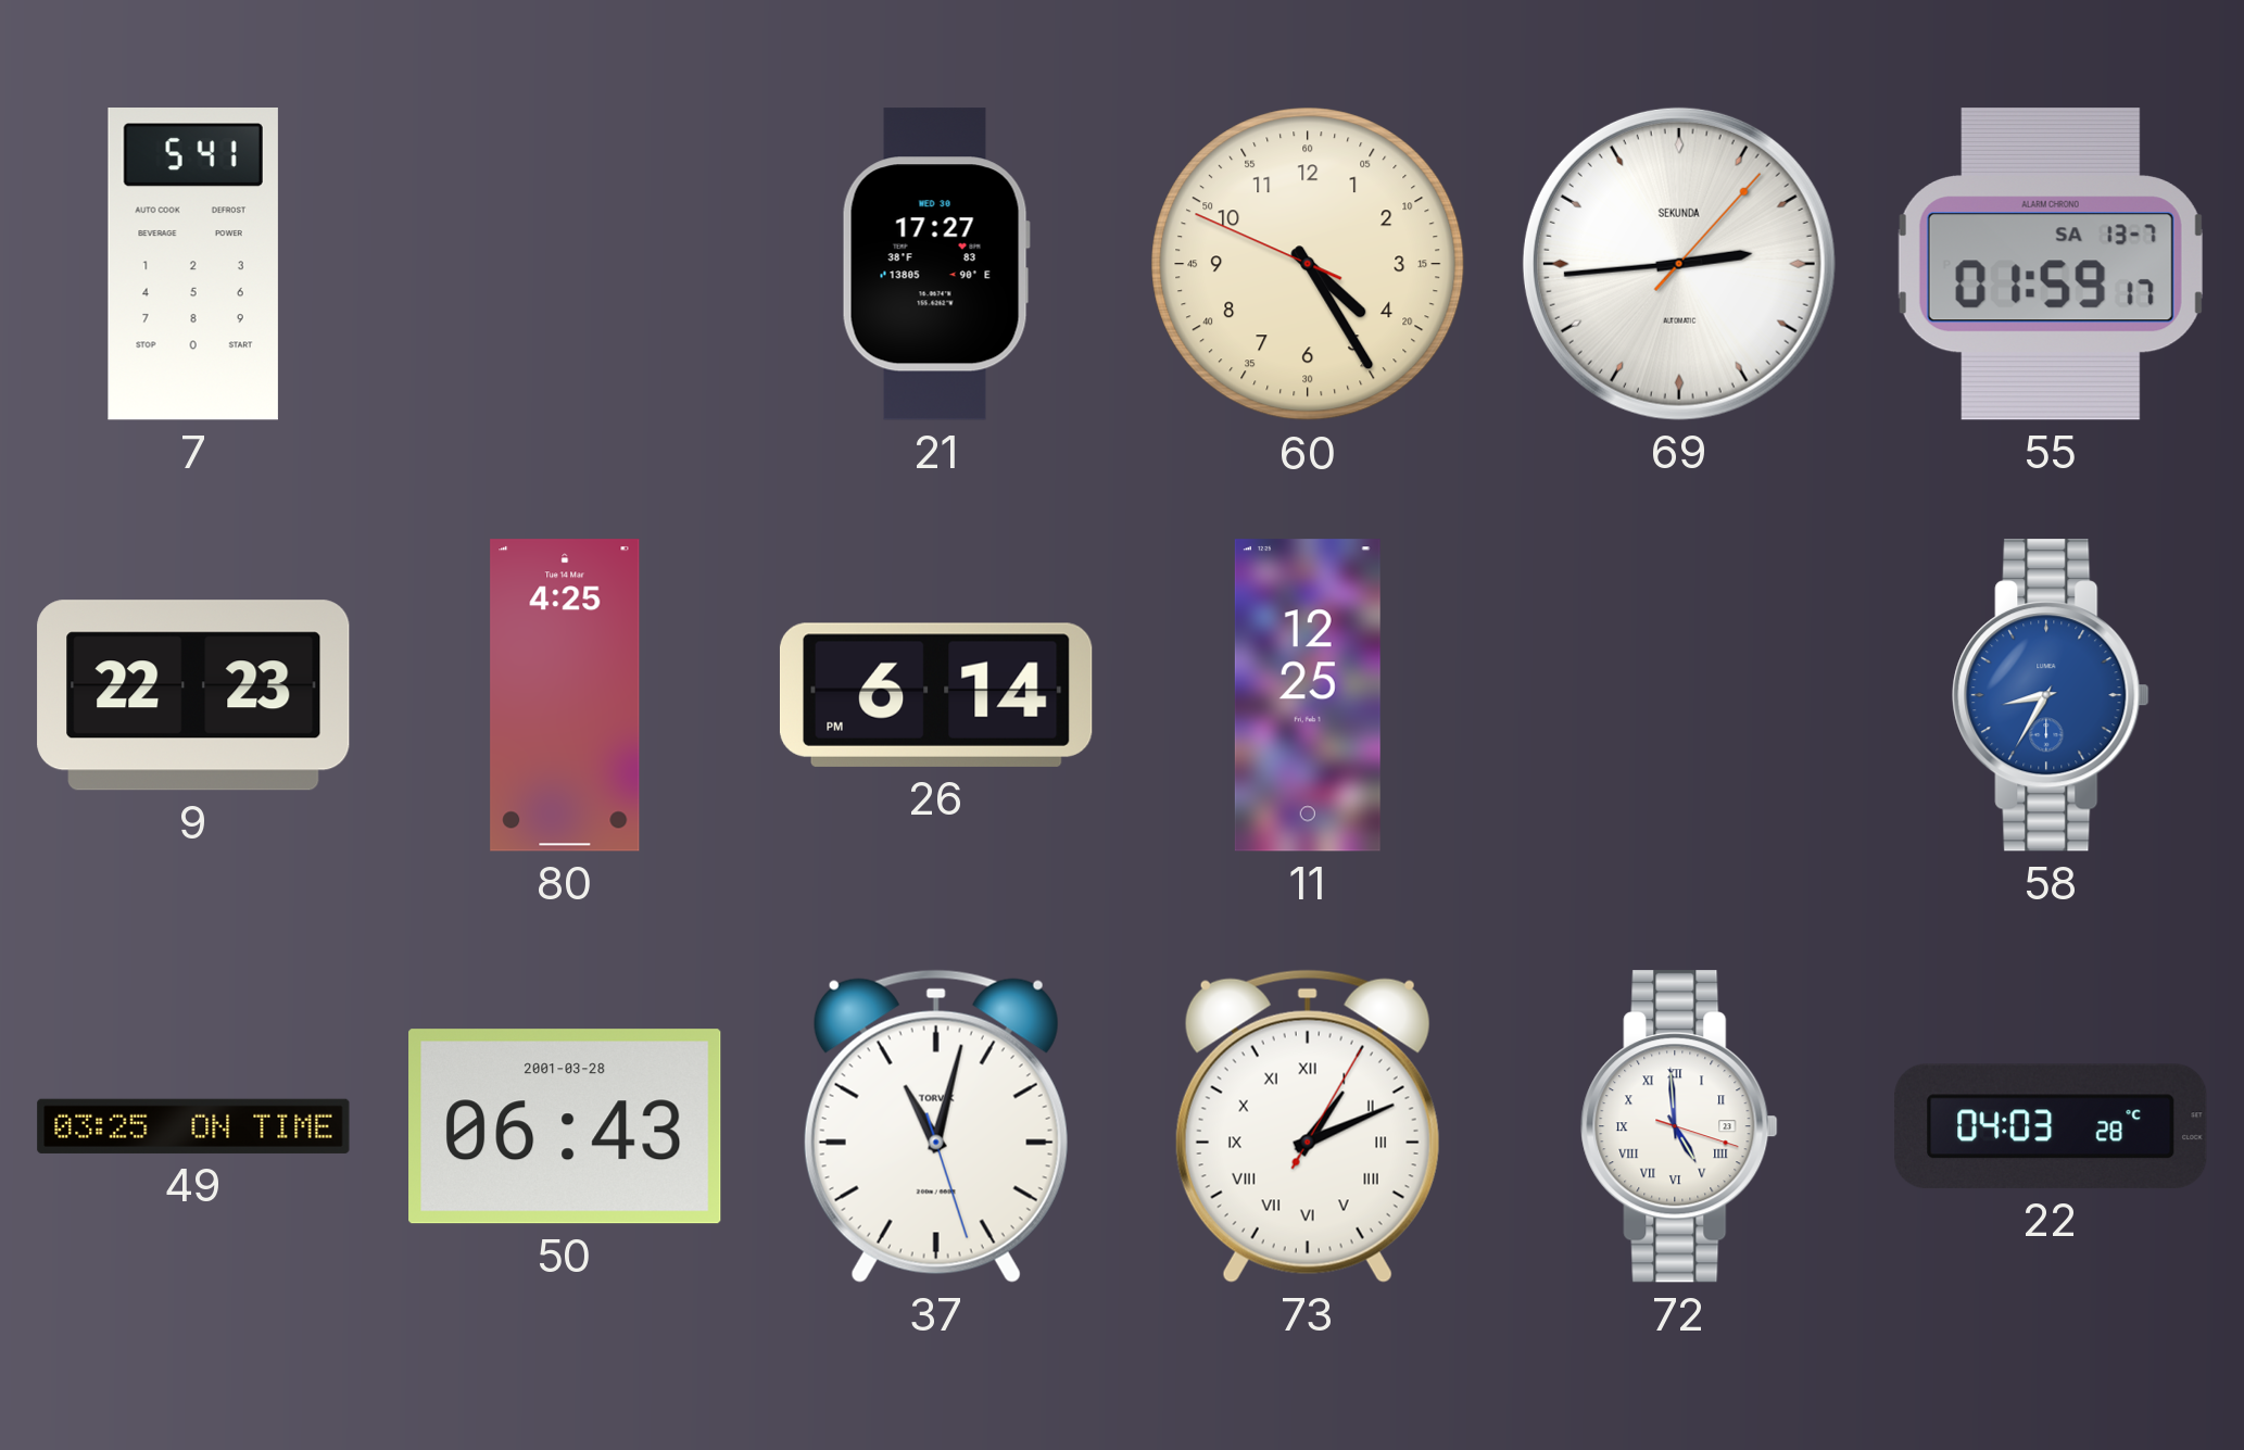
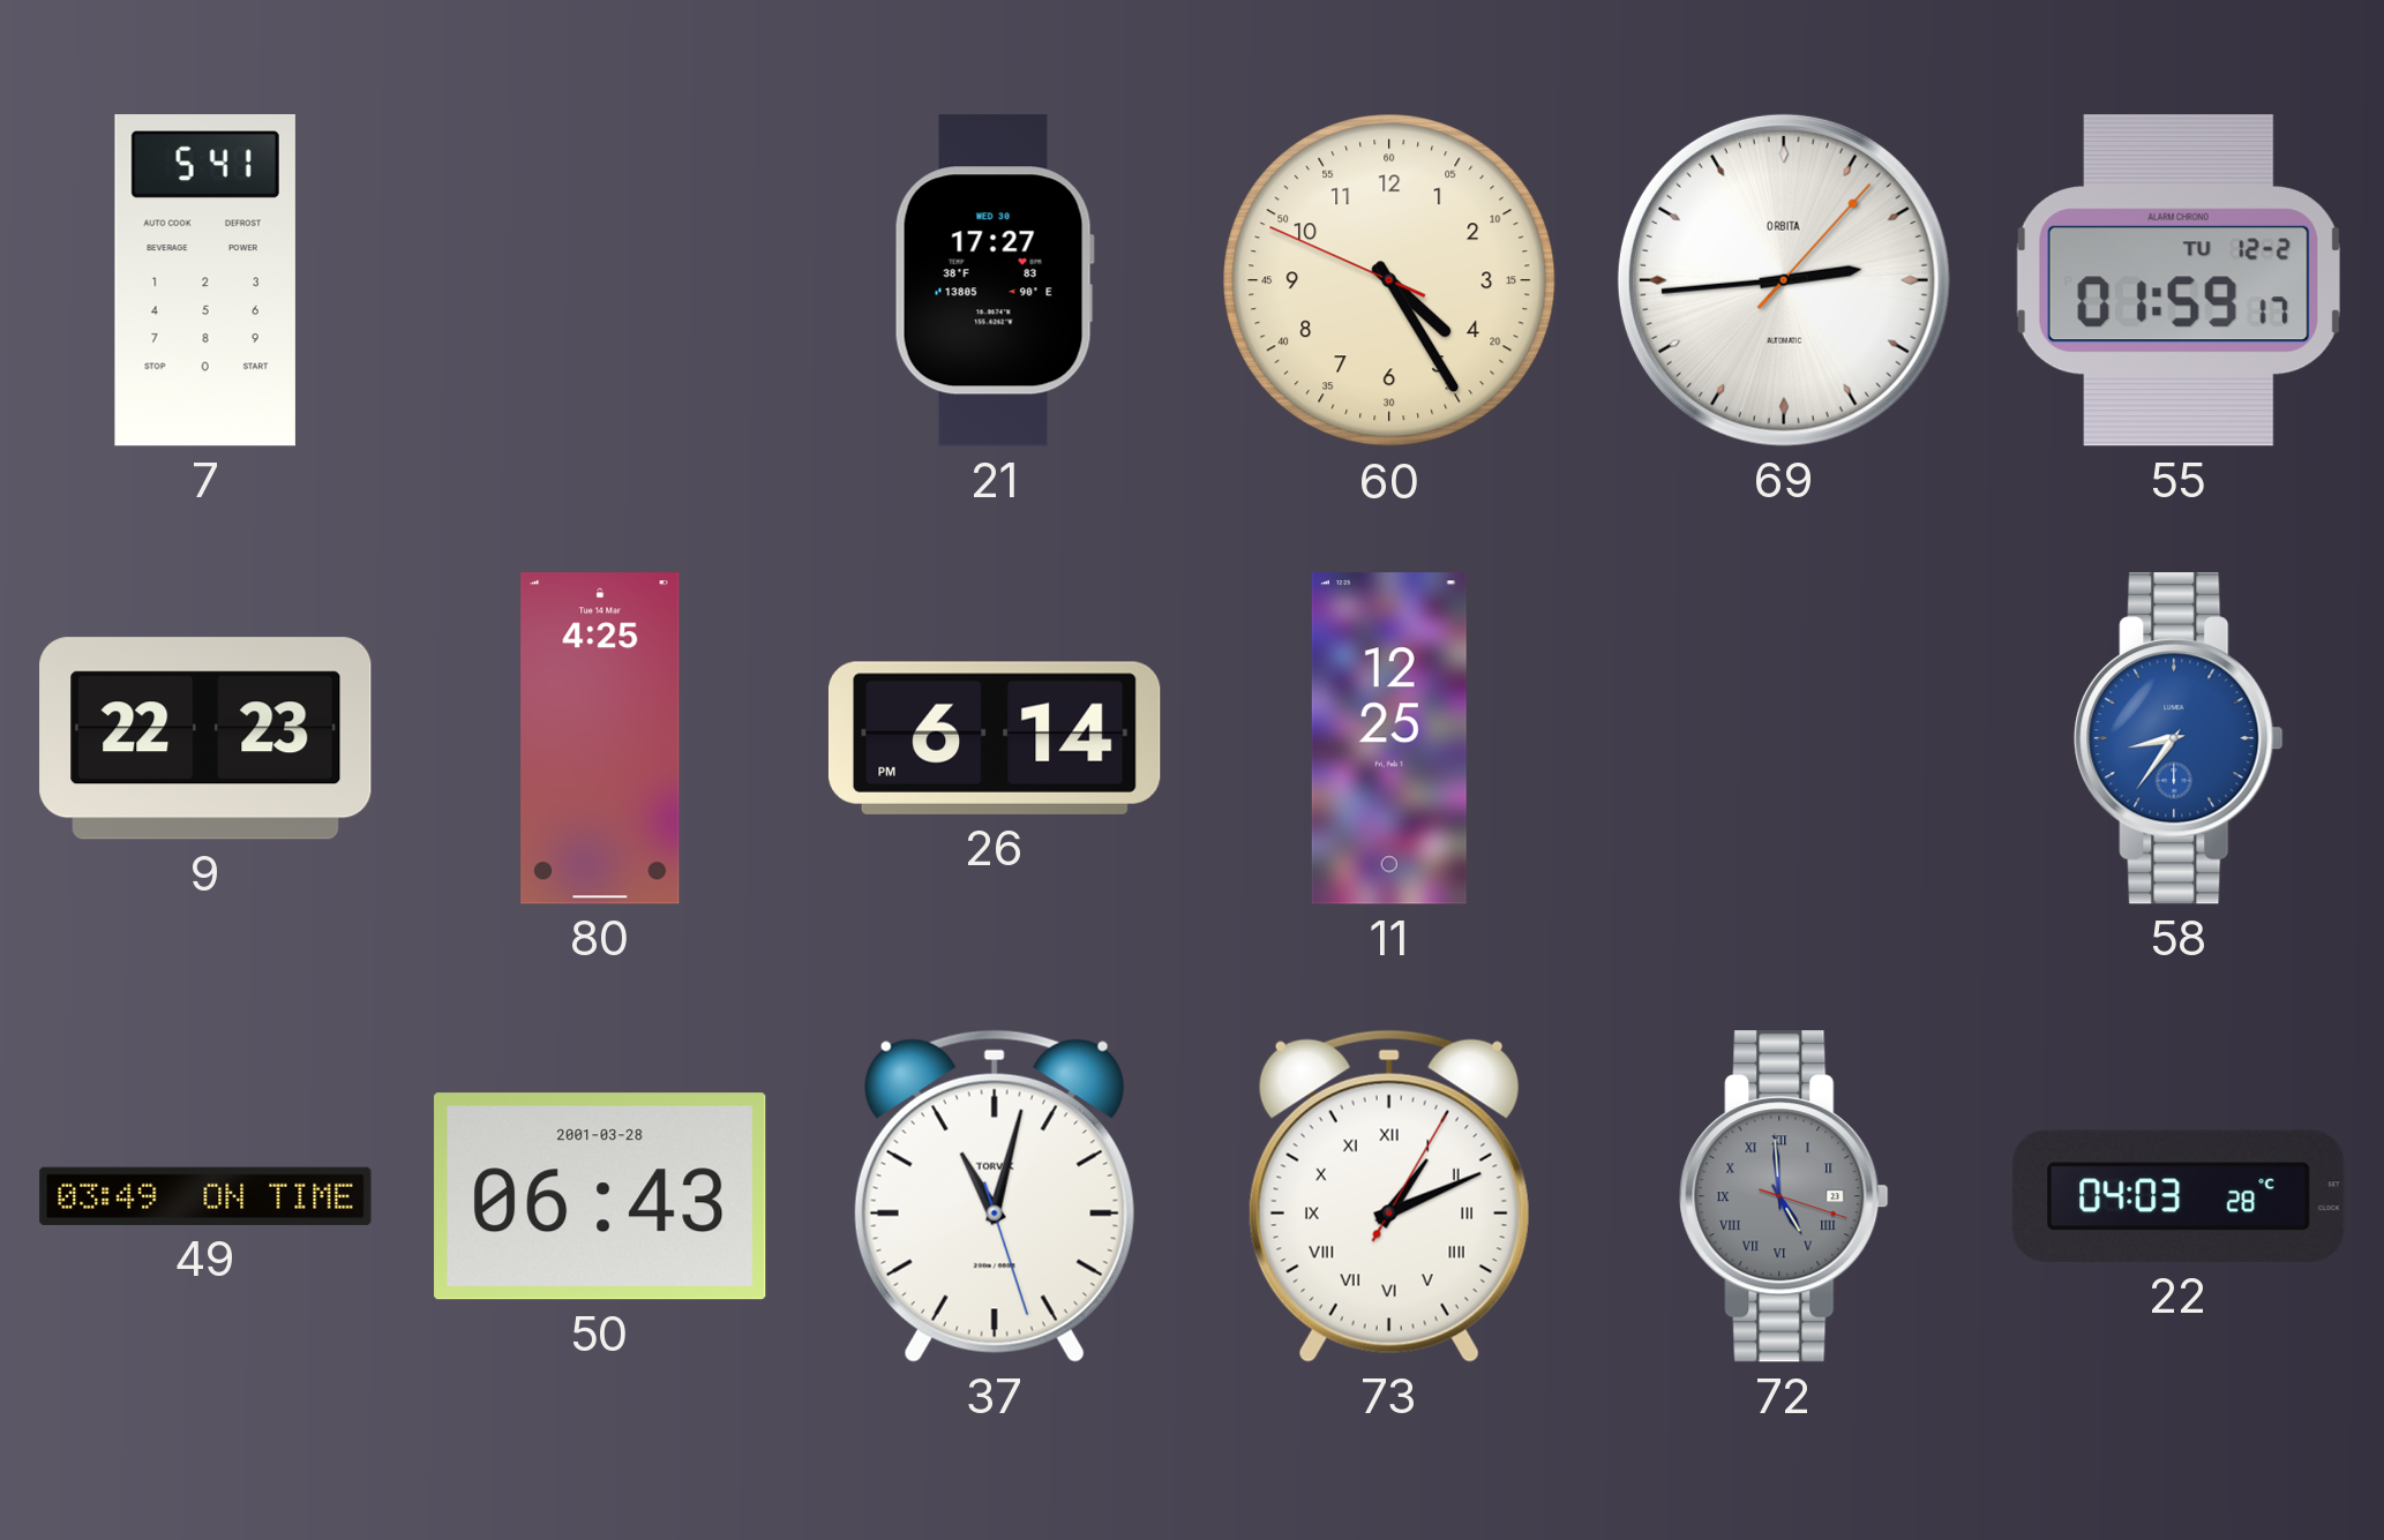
69 brand: SEKUNDA -> ORBITA (1784, 280)
55 date: SA 13-7 -> TU 12-2 (2179, 281)
58: 8:35 -> 8:36 (2179, 738)
49: 03:25 -> 03:49 (205, 1196)
72 dial: white -> grey (1784, 1196)
